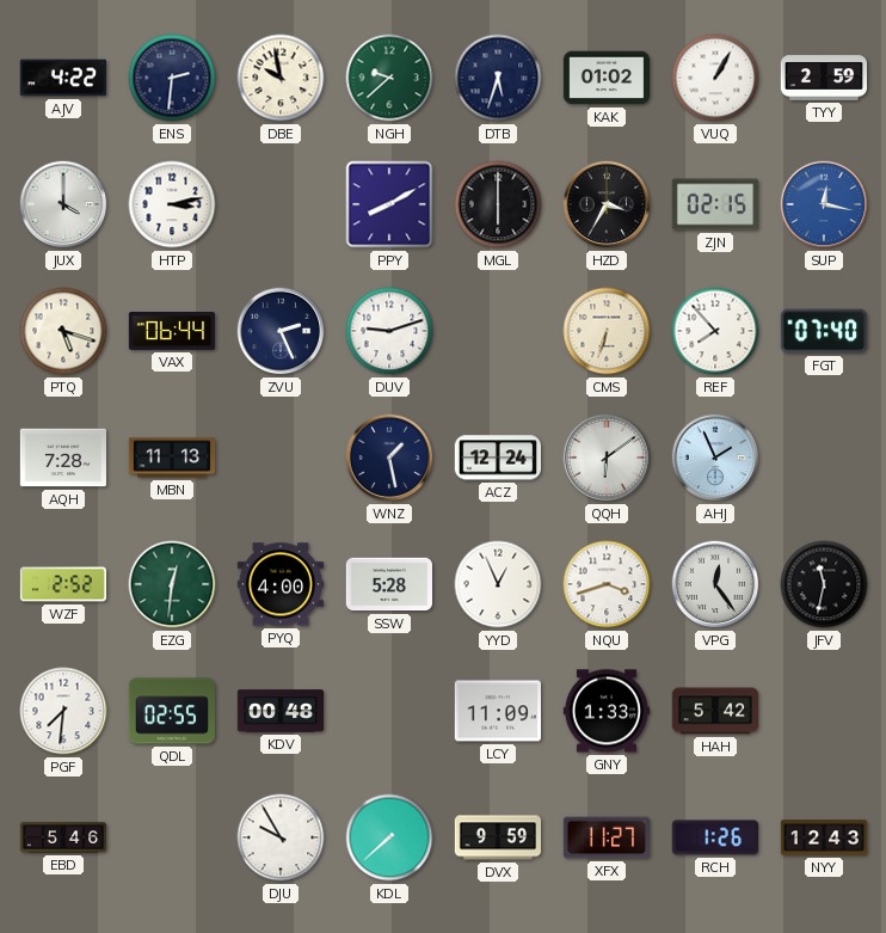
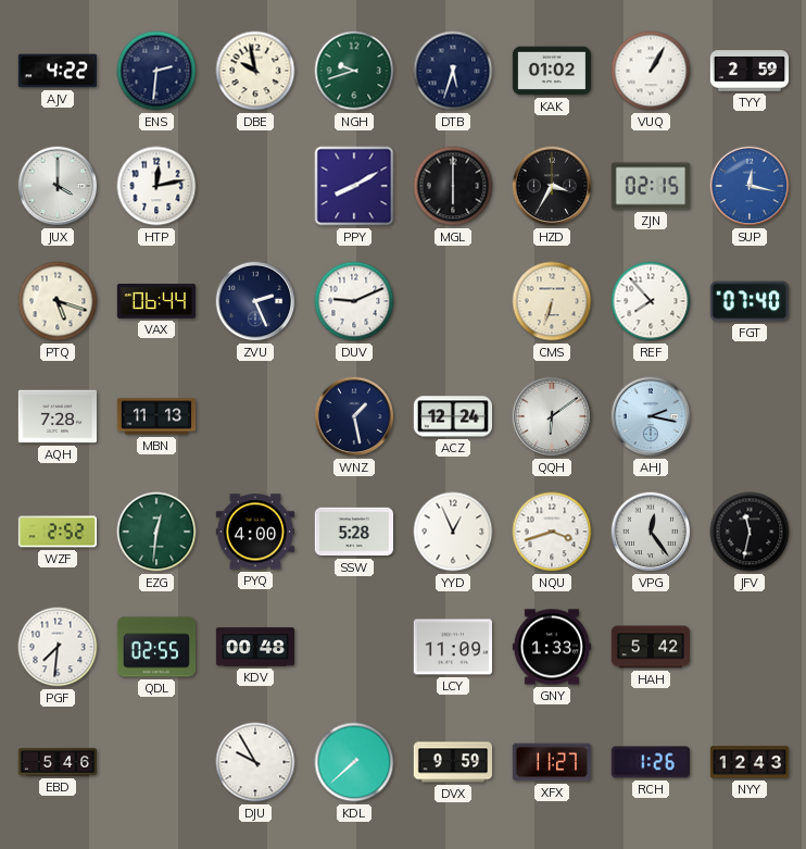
NGH: 9:38 -> 9:42 (354, 71)
HTP: 3:13 -> 12:13 (156, 186)
DUV: 9:12 -> 9:11 (354, 301)
AHJ: 1:56 -> 2:17 (651, 416)
